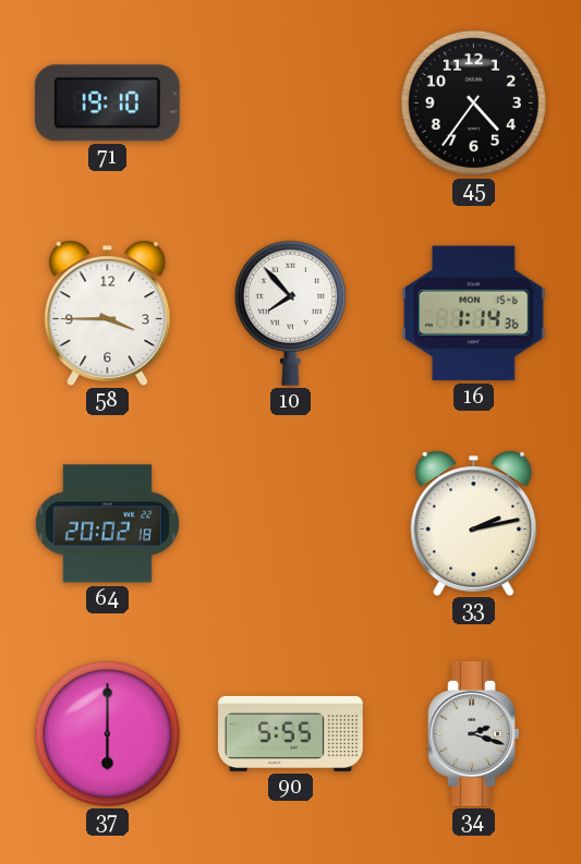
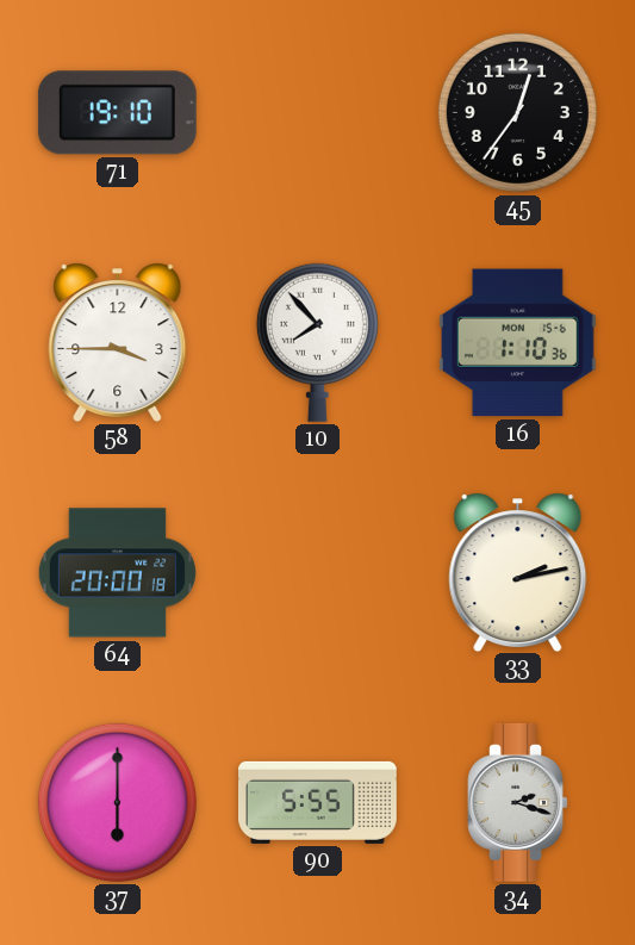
45: 4:36 -> 12:36 (517, 112)
16: 1:14 -> 1:10 (517, 343)
64: 20:02 -> 20:00 (117, 573)
